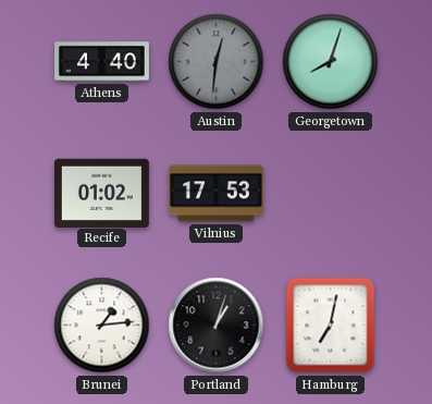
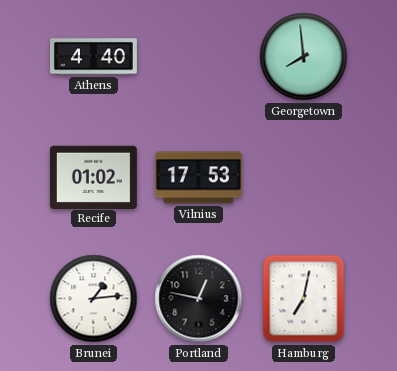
Austin: 12:31 -> none (217, 62)
Georgetown: 8:03 -> 7:59 (304, 57)
Portland: 1:03 -> 12:47 (199, 299)
